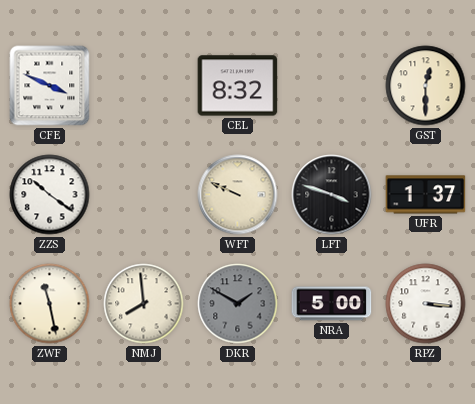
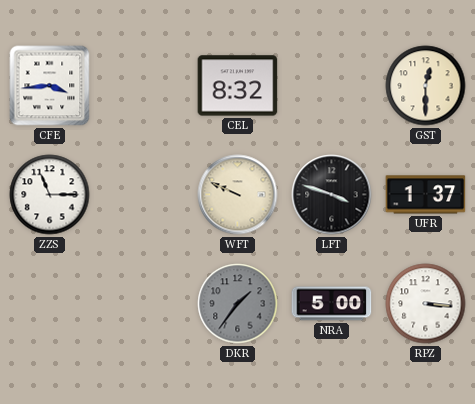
CFE: 3:49 -> 3:44 (50, 86)
ZZS: 10:21 -> 11:15 (50, 195)
ZWF: 11:28 -> none (50, 304)
NMJ: 7:59 -> none (144, 304)
DKR: 1:50 -> 1:36 (238, 304)
